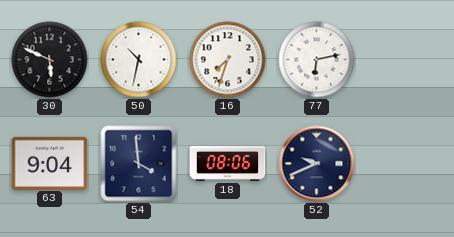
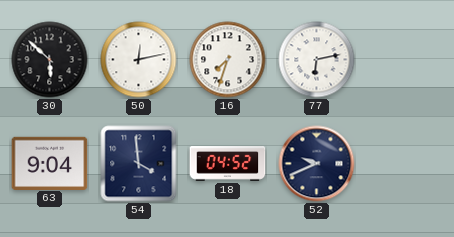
30: 5:49 -> 5:52 (50, 60)
50: 10:32 -> 12:13 (139, 60)
18: 08:06 -> 04:52 (228, 164)
